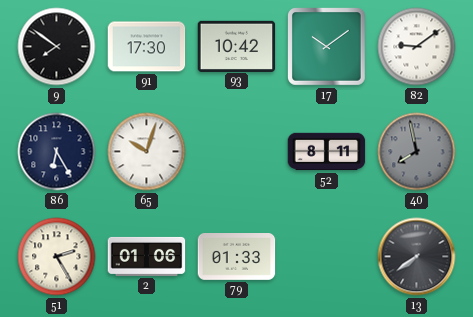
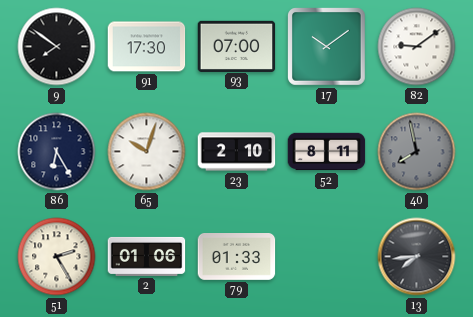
93: 10:42 -> 07:00 (237, 46)
23: none -> 2:10 (237, 152)
13: 7:39 -> 7:44 (417, 257)
